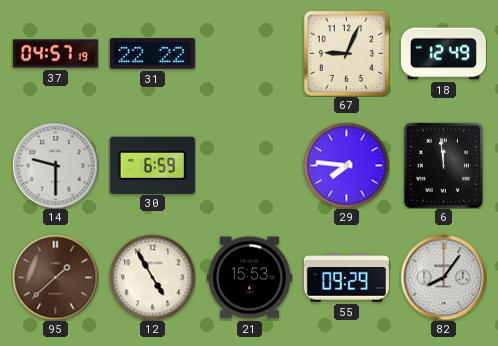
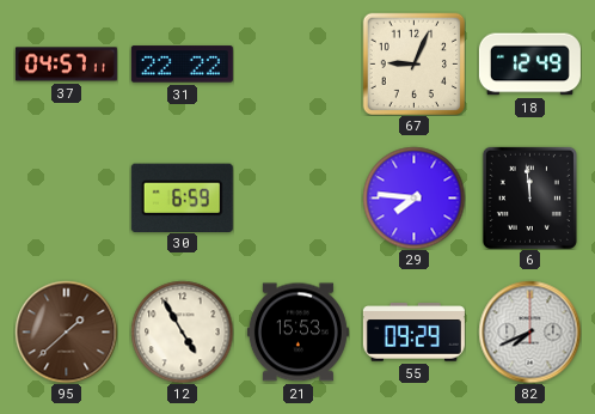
37: 04:57:19 -> 04:57:11 (66, 65)
14: 9:30 -> none (55, 165)
82: 8:06 -> 7:41 (529, 331)
